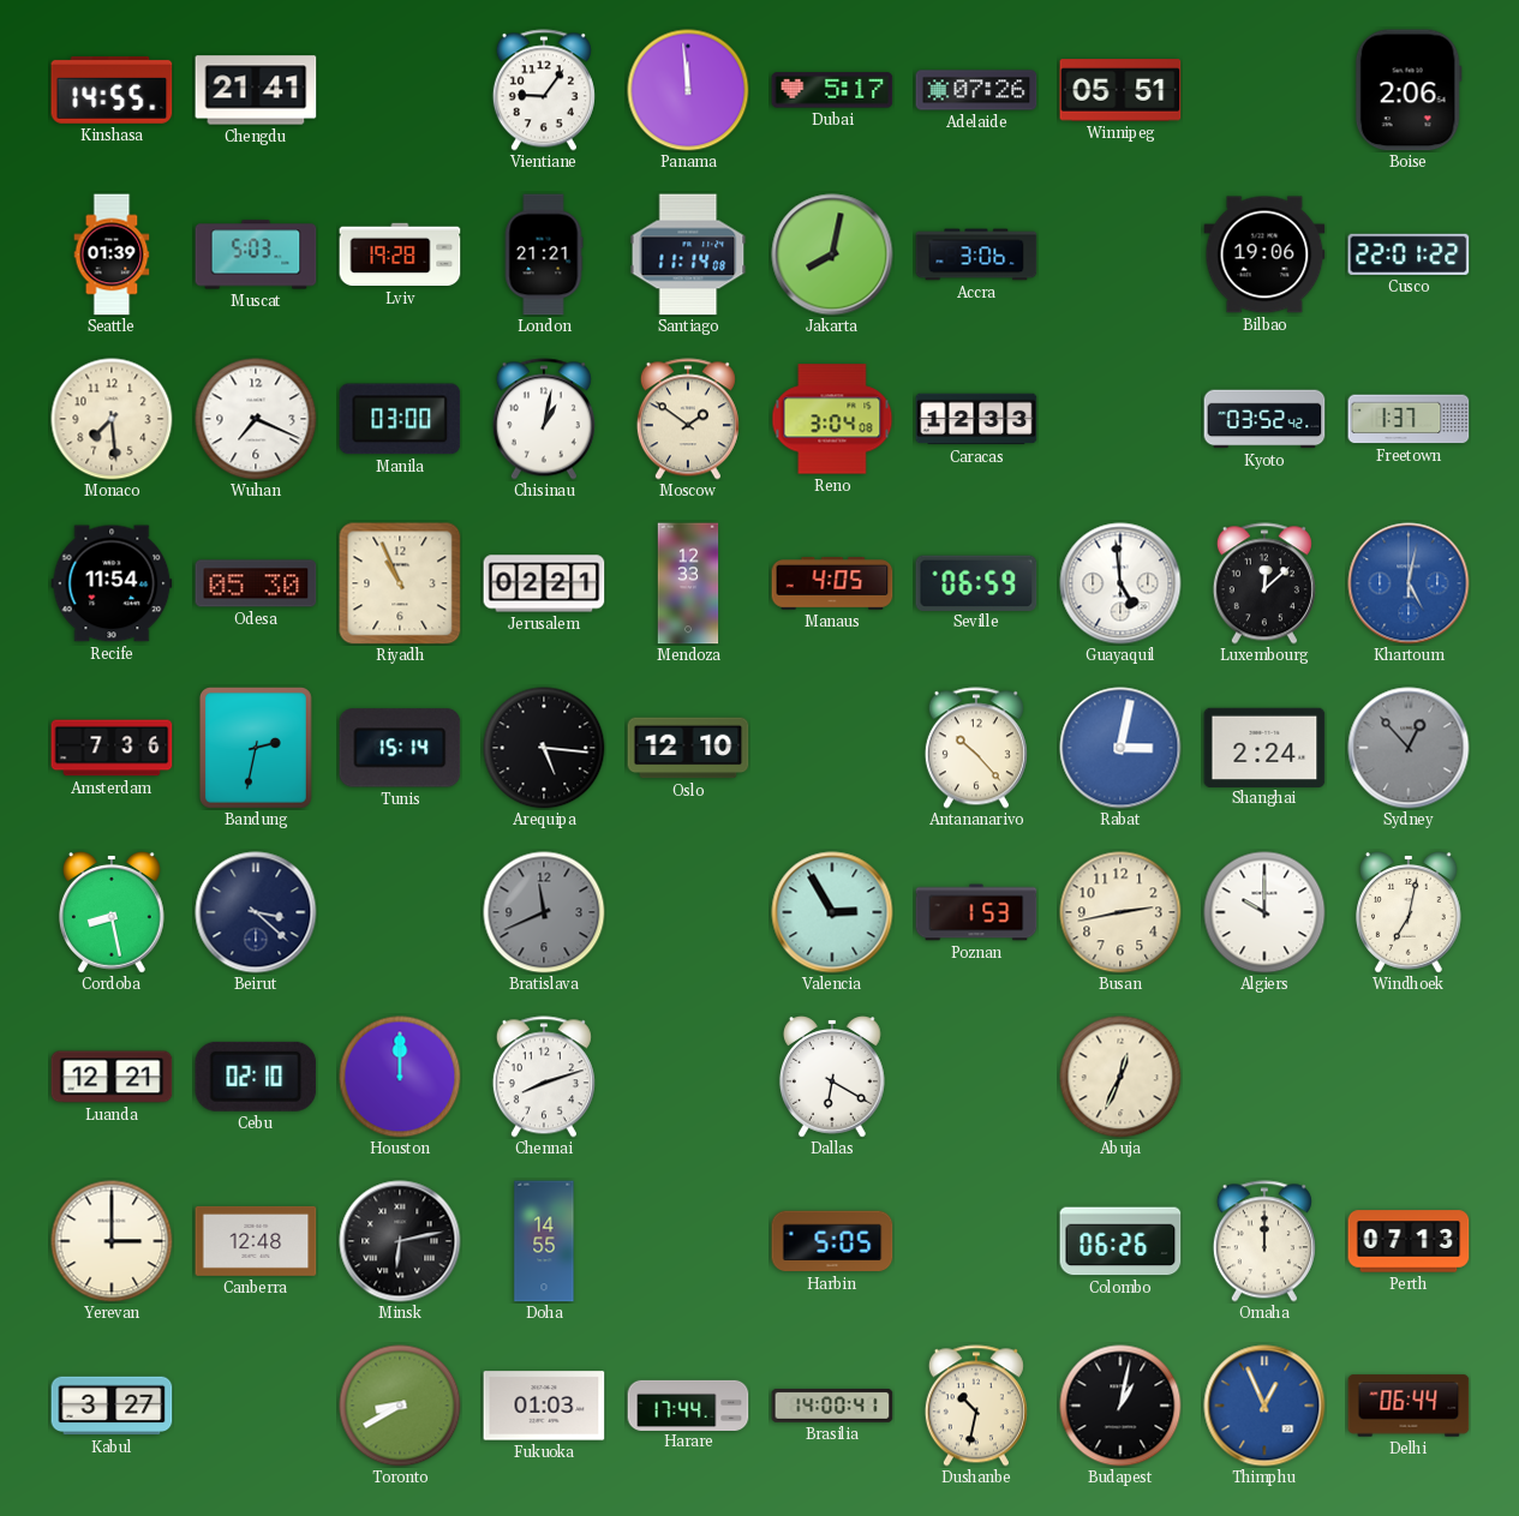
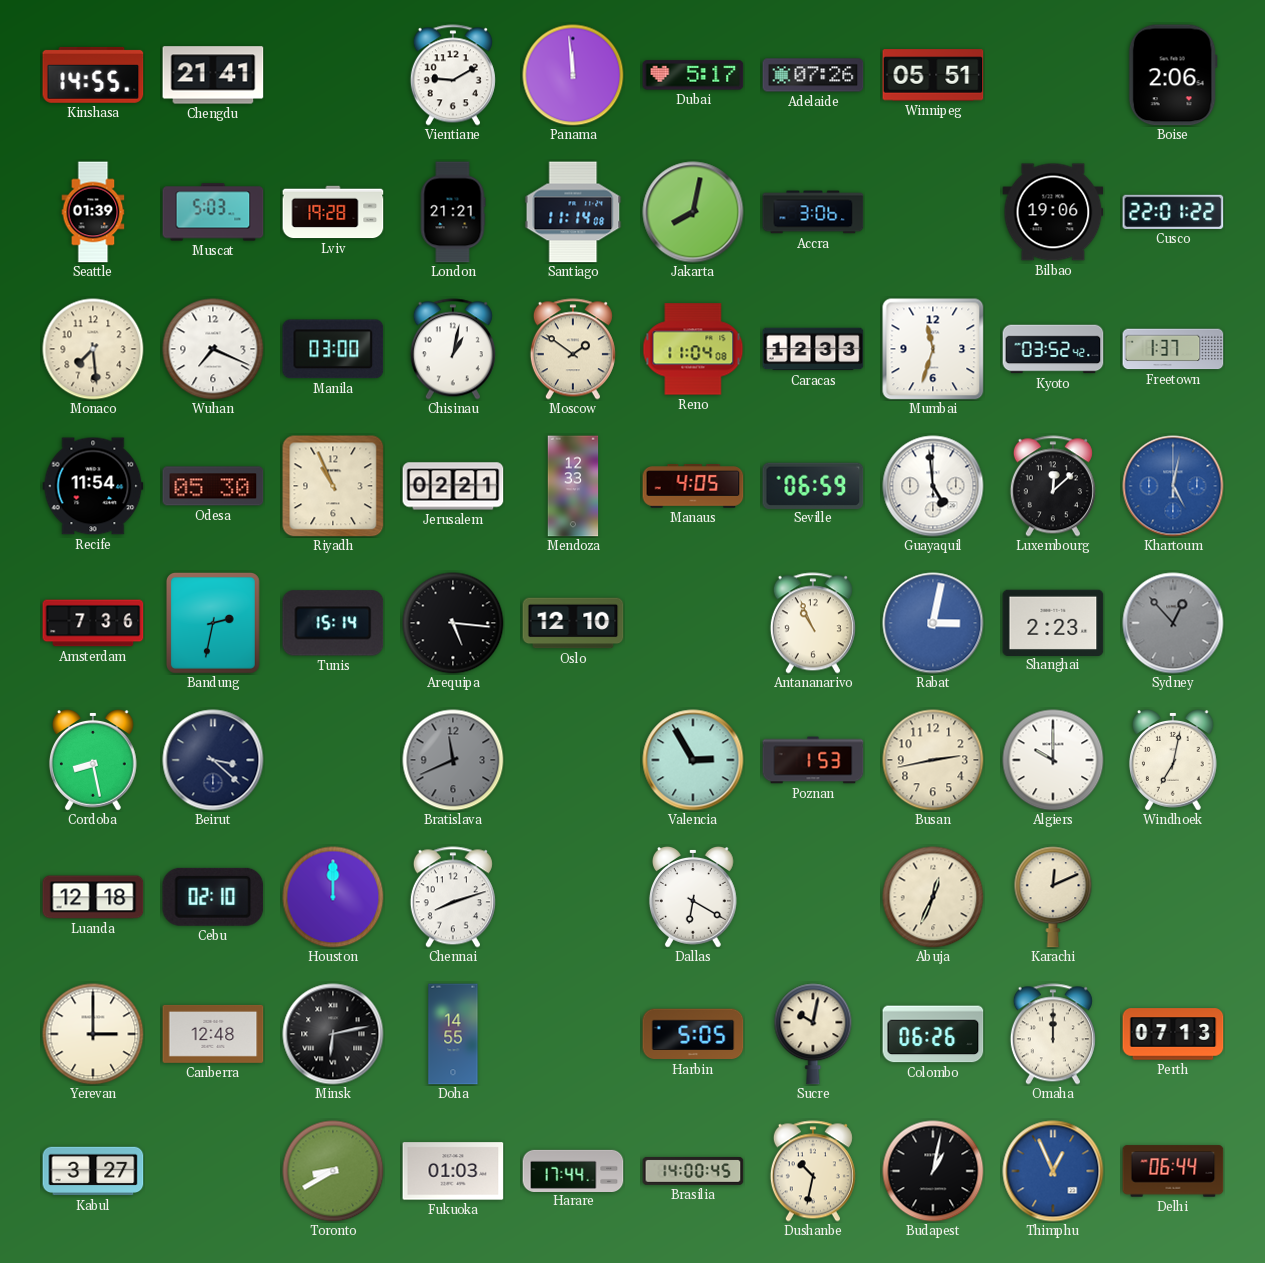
Vientiane: 9:06 -> 9:10 (453, 75)
Reno: 3:04 -> 11:04 (693, 349)
Mumbai: none -> 11:33 (933, 349)
Antananarivo: 10:23 -> 10:56 (813, 623)
Shanghai: 2:24 -> 2:23 (1053, 622)
Luanda: 12:21 -> 12:18 (93, 897)
Karachi: none -> 12:11 (1053, 897)
Sucre: none -> 10:02 (813, 1034)
Brasilia: 14:00:41 -> 14:00:45 (693, 1171)
